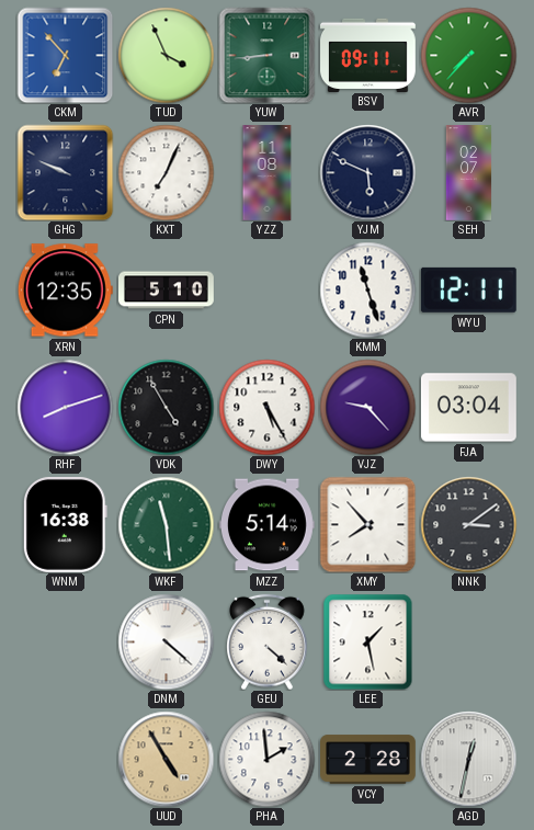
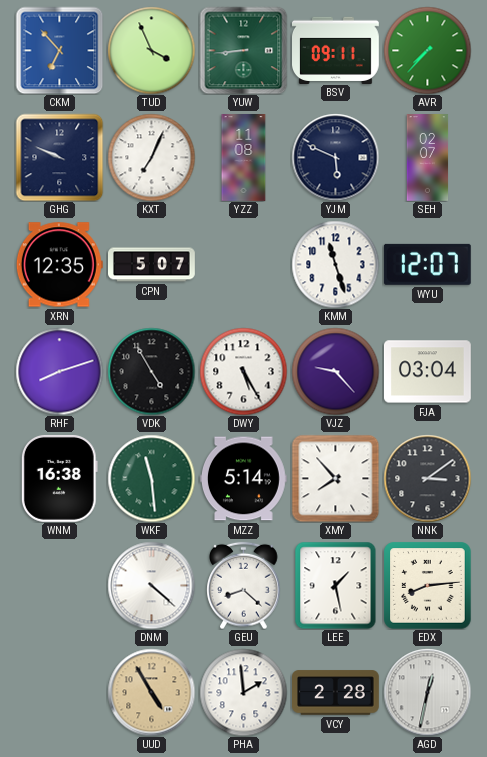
CPN: 5:10 -> 5:07 (152, 265)
WYU: 12:11 -> 12:07 (427, 264)
GEU: 4:22 -> 8:22 (244, 585)
EDX: none -> 8:14 (427, 585)
